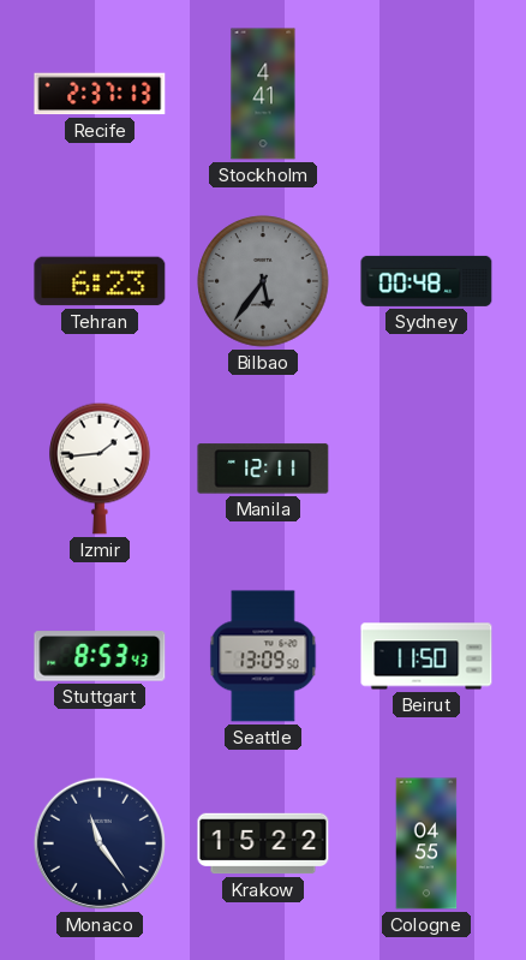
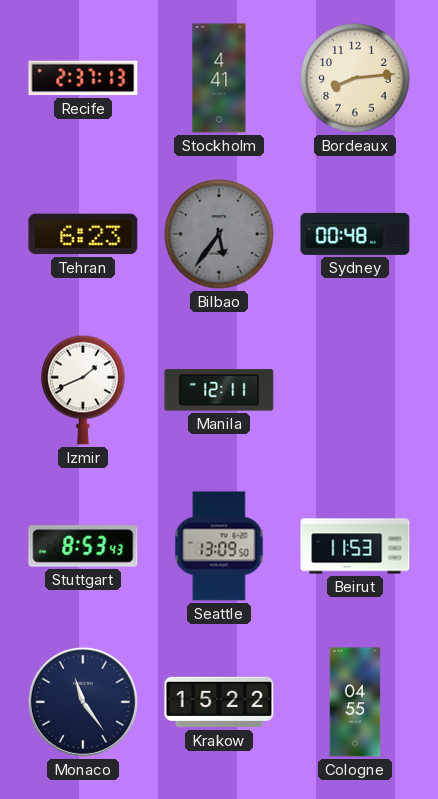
Bordeaux: none -> 8:14 (355, 78)
Izmir: 1:44 -> 1:41 (83, 390)
Beirut: 11:50 -> 11:53 (355, 546)
